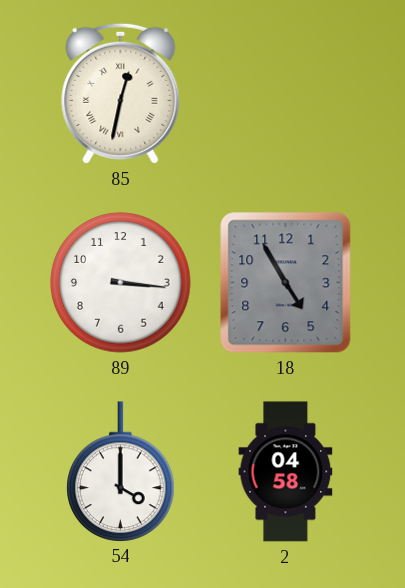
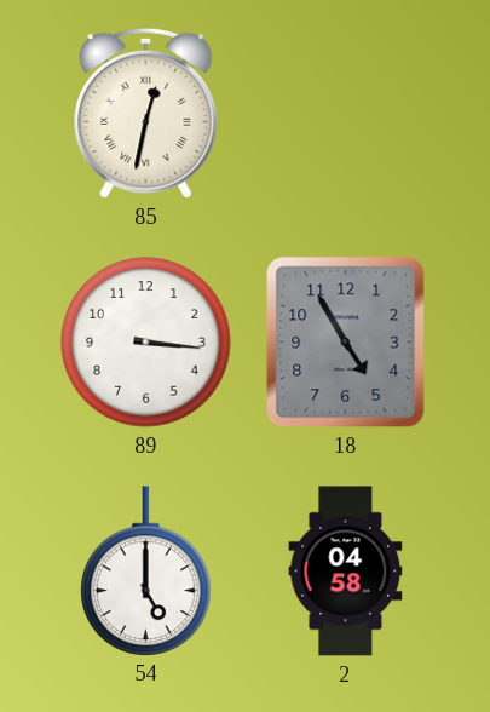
54: 4:00 -> 5:00 (146, 570)
